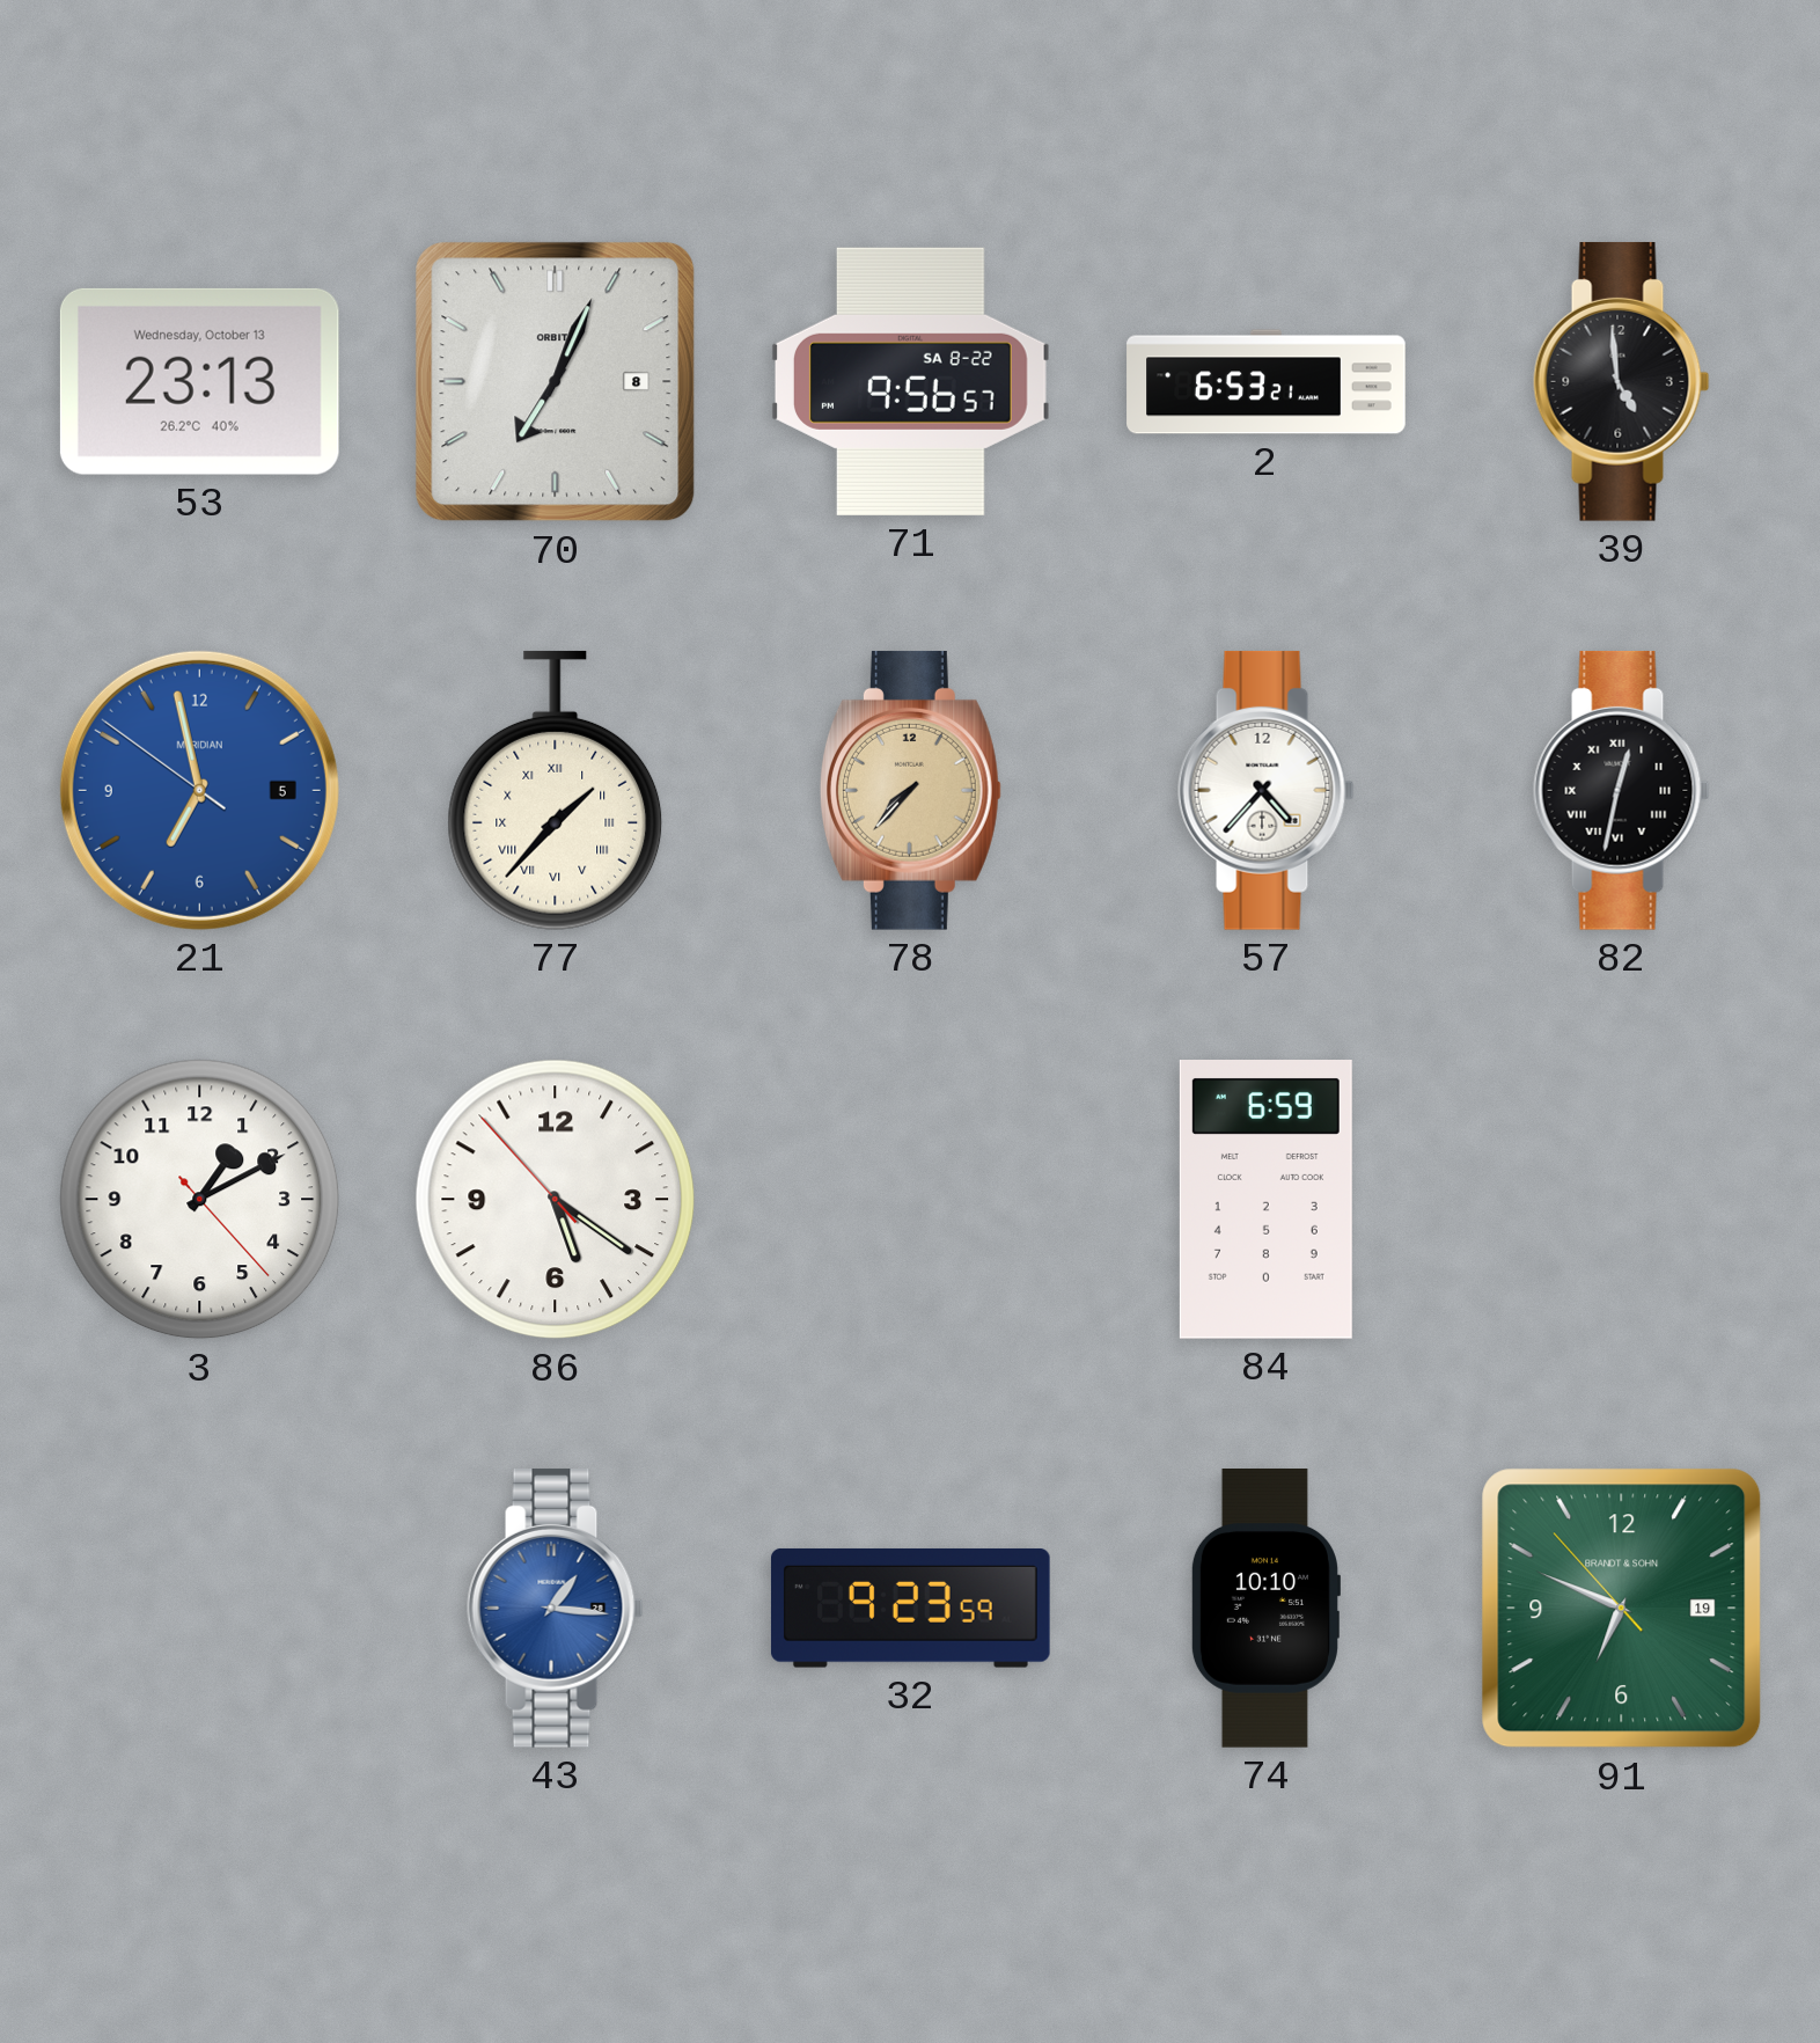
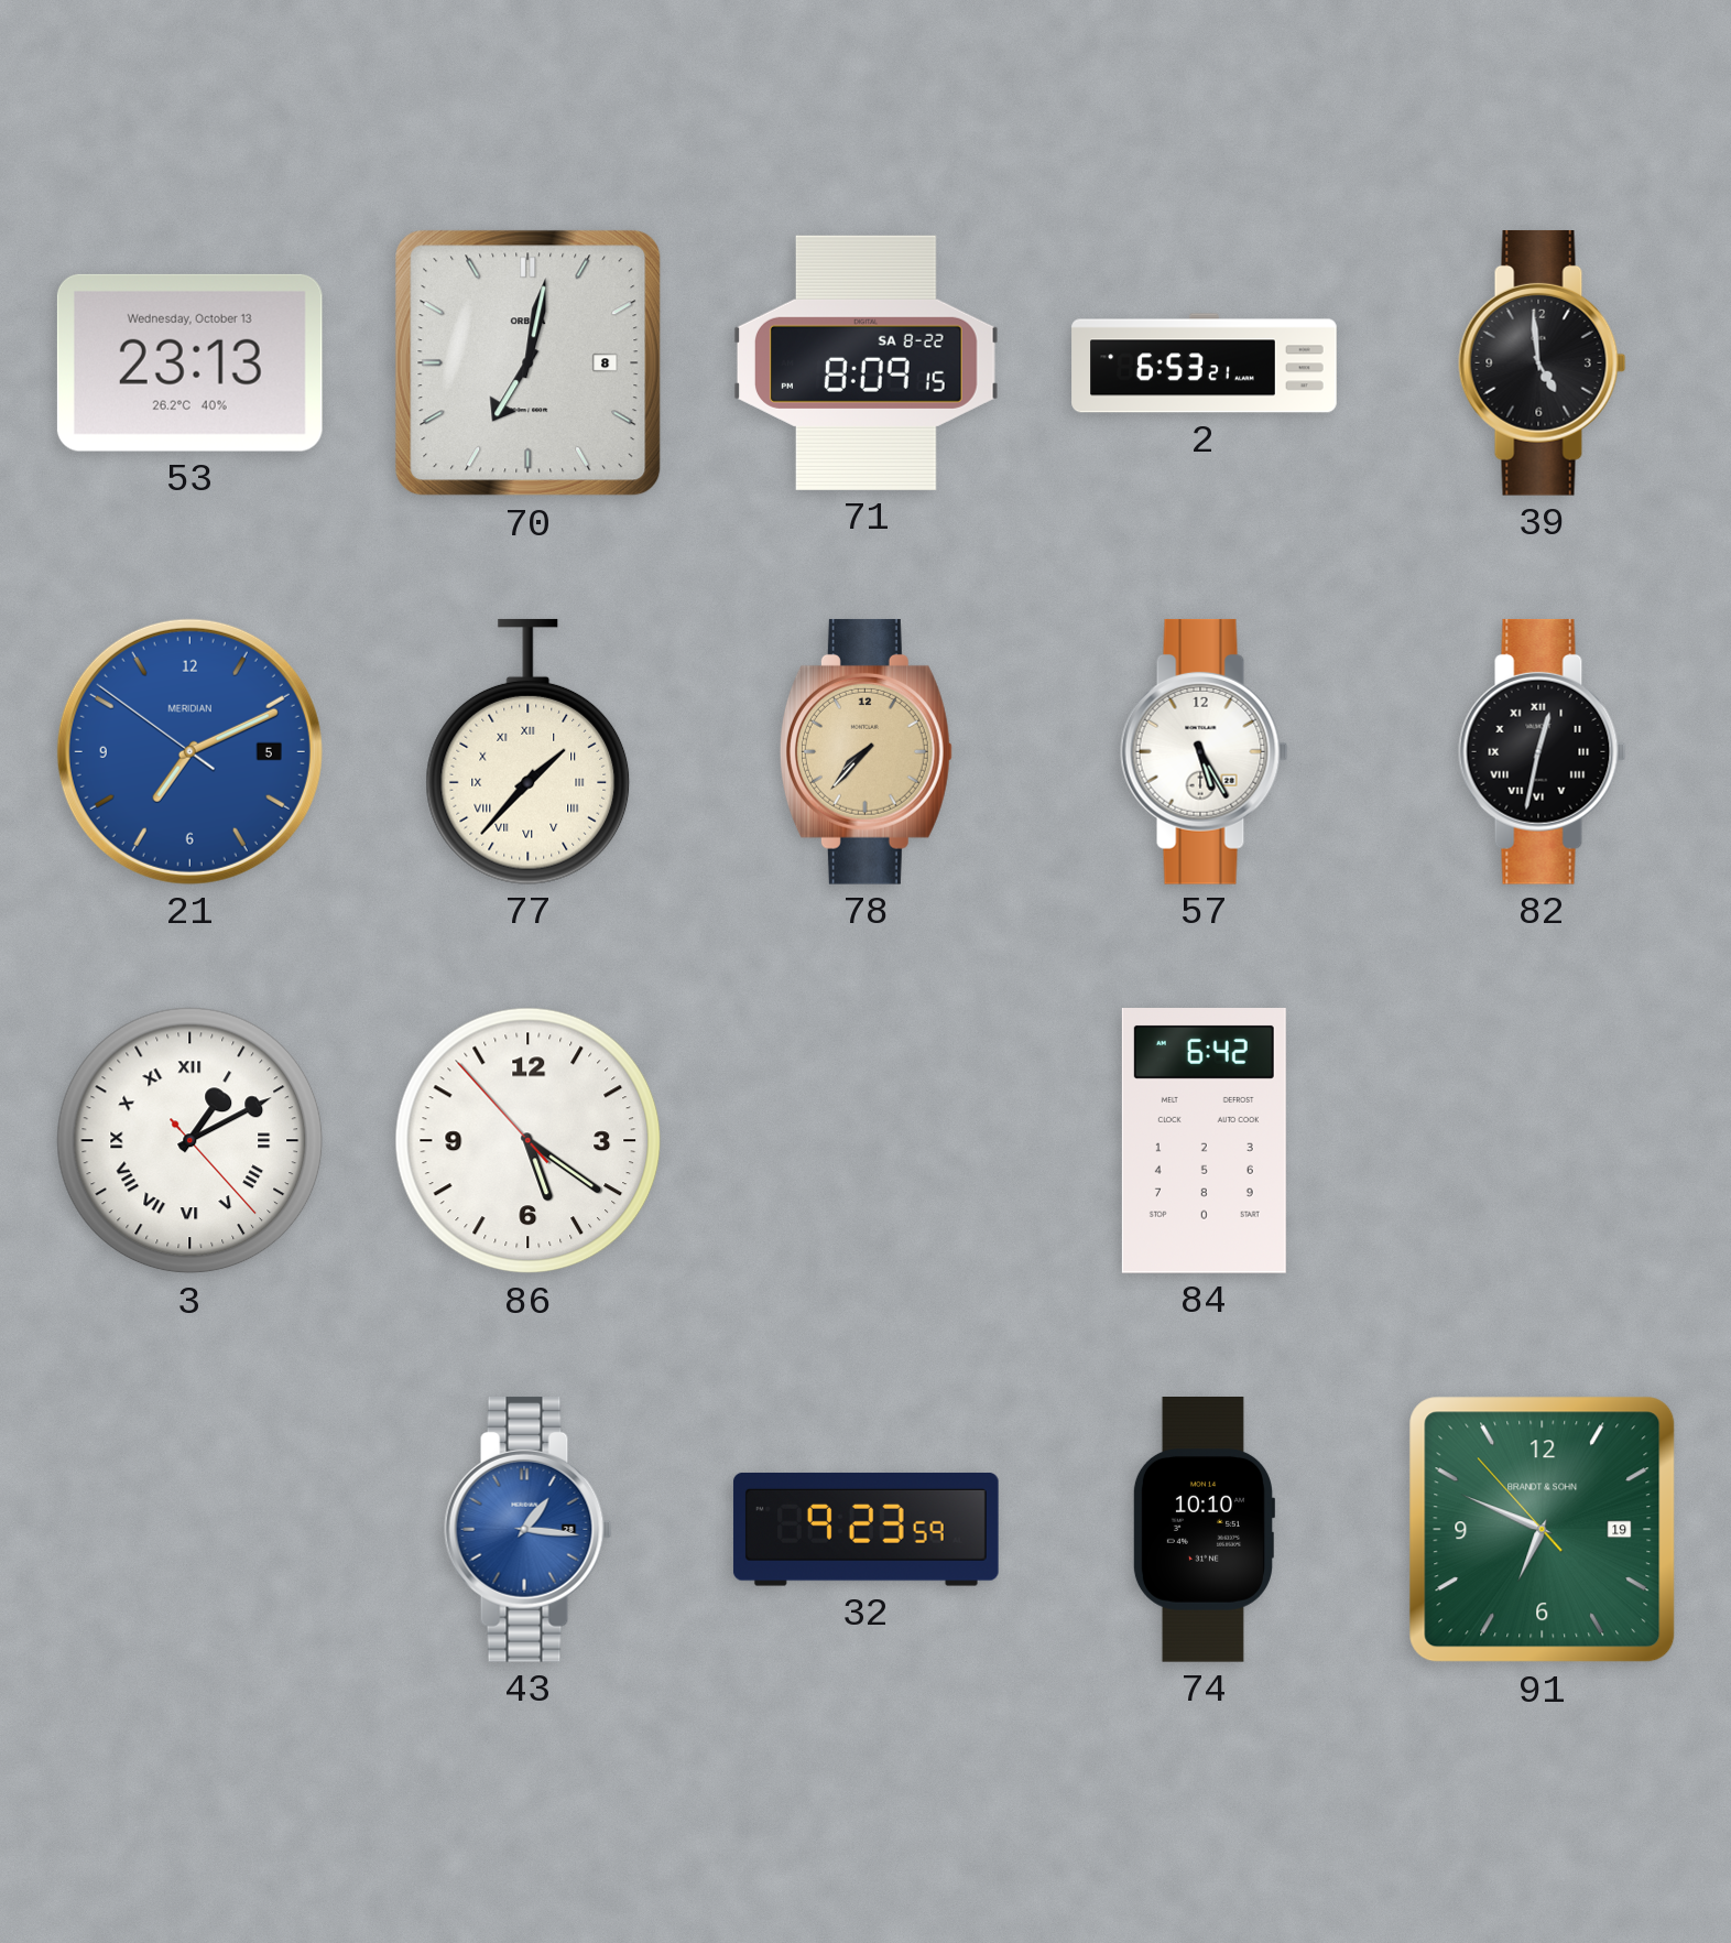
70: 7:04 -> 7:02 (529, 363)
71: 9:56 -> 8:09 (865, 362)
21: 6:57 -> 7:10 (189, 751)
57: 4:37 -> 5:25 (1205, 751)
3 numerals: Arabic -> Roman (190, 1141)
84: 6:59 -> 6:42 (1204, 1141)
